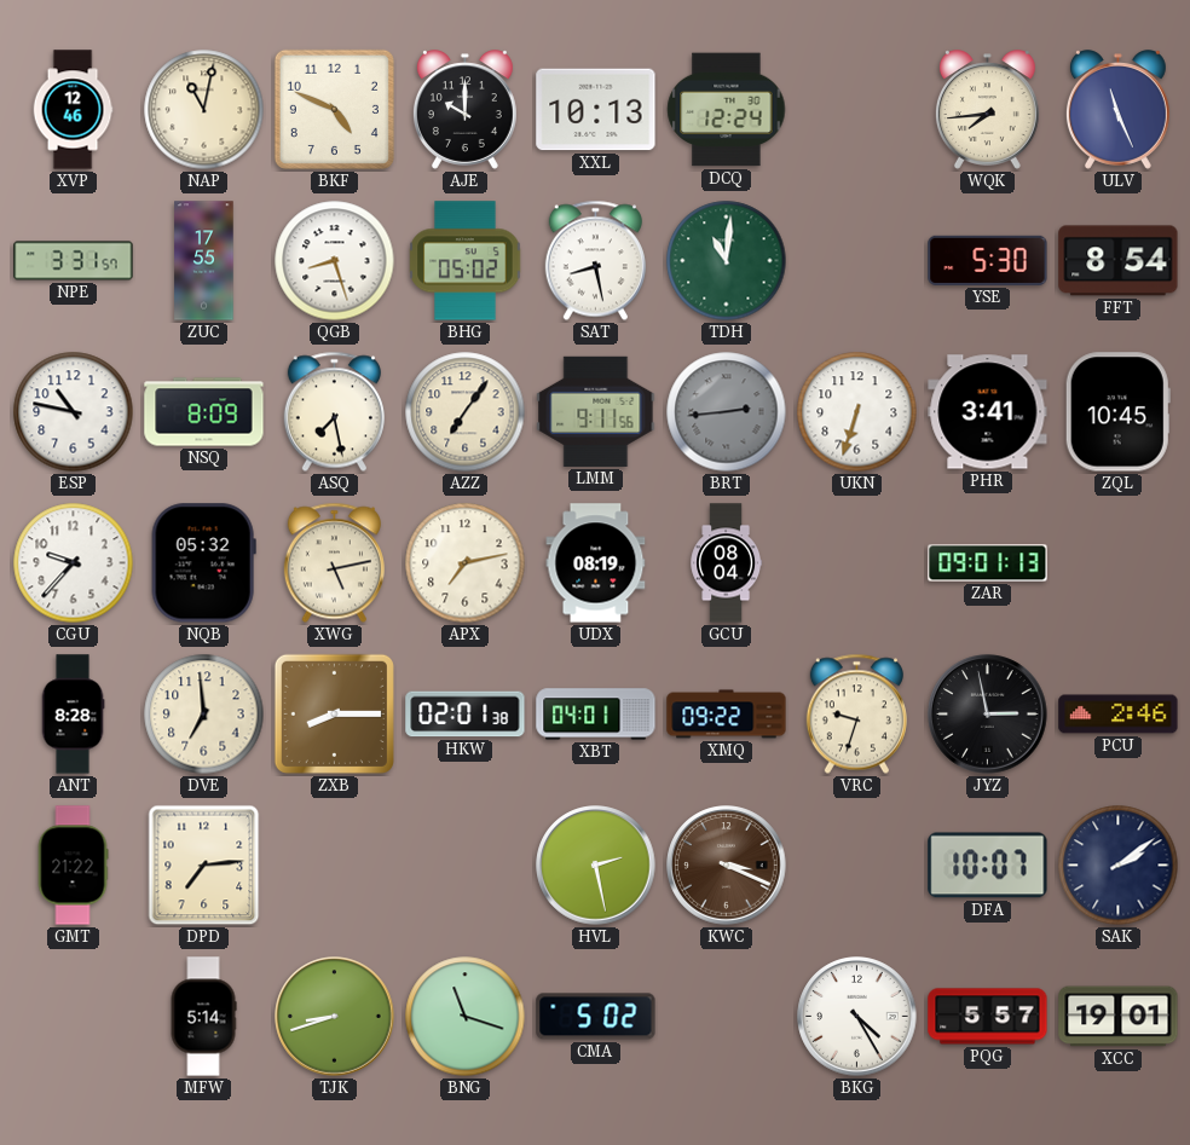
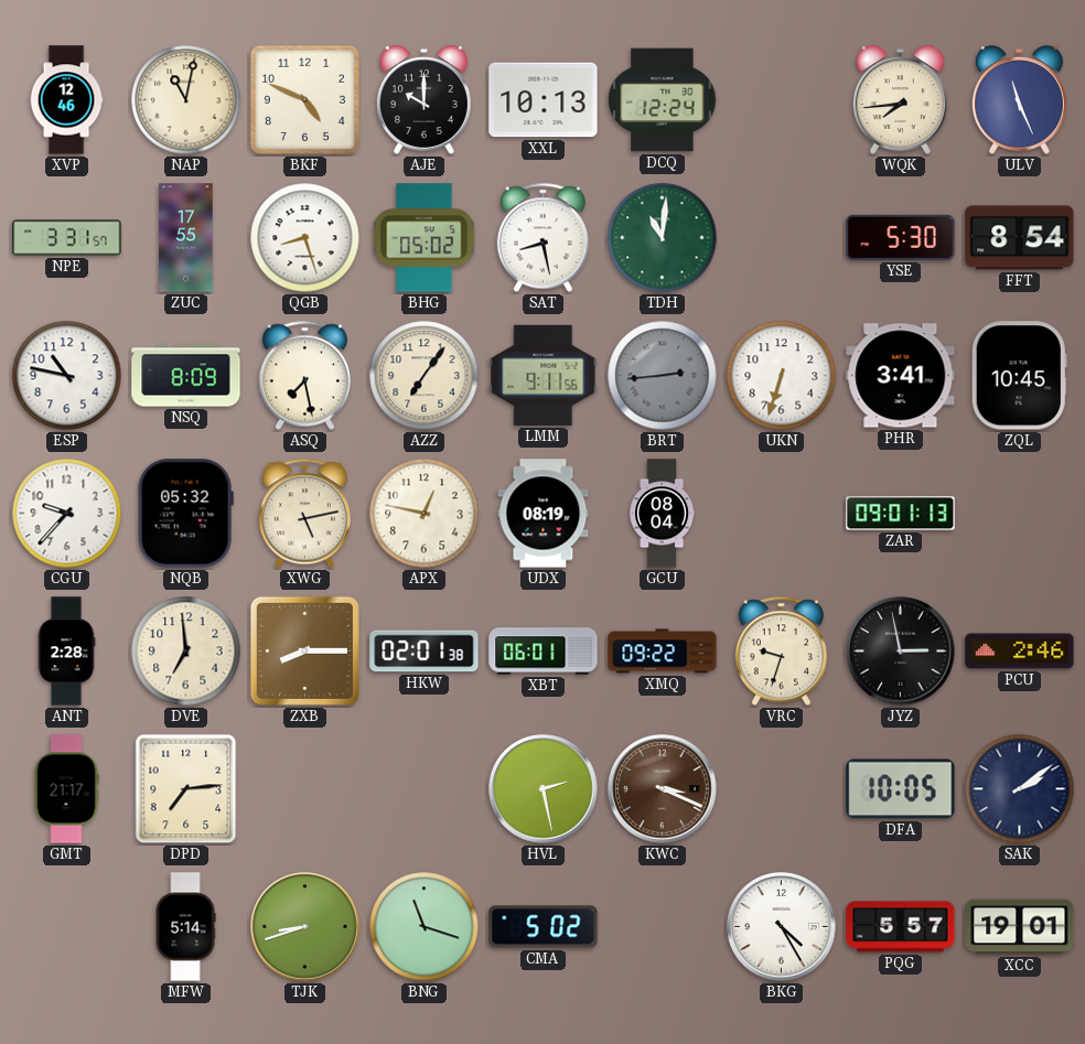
APX: 7:13 -> 12:47 (425, 514)
ANT: 8:28 -> 2:28 (66, 652)
XBT: 04:01 -> 06:01 (544, 652)
GMT: 21:22 -> 21:17 (66, 789)
DFA: 10:07 -> 10:05 (901, 789)
